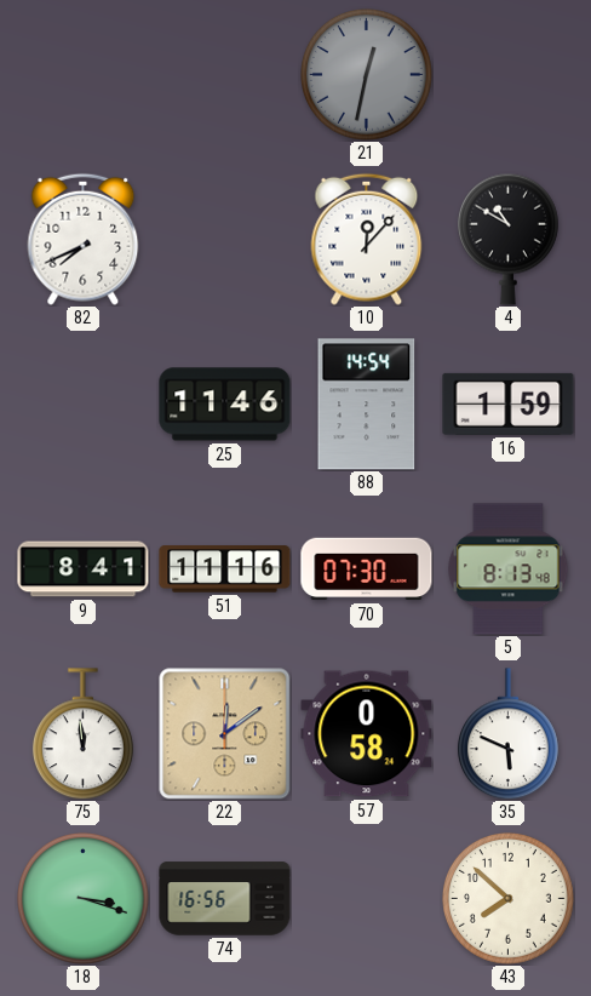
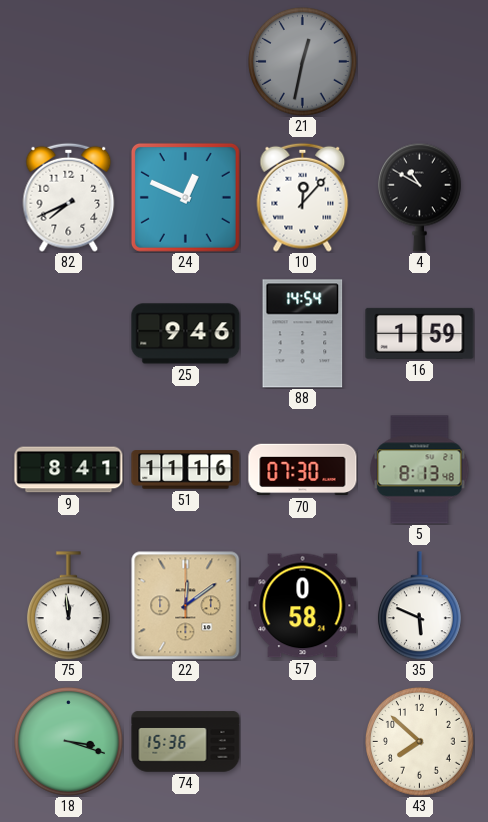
24: none -> 12:49 (185, 197)
25: 11:46 -> 9:46 (186, 334)
74: 16:56 -> 15:36 (186, 742)
